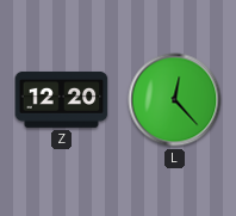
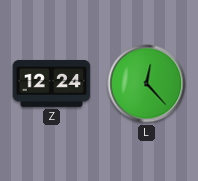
Z: 12:20 -> 12:24 (52, 83)
